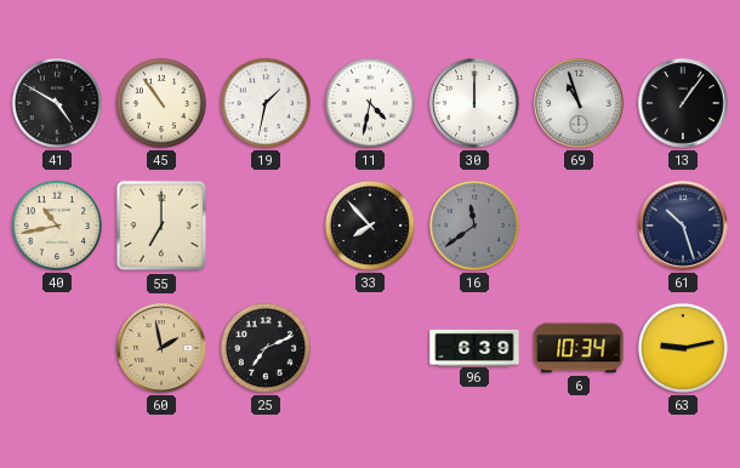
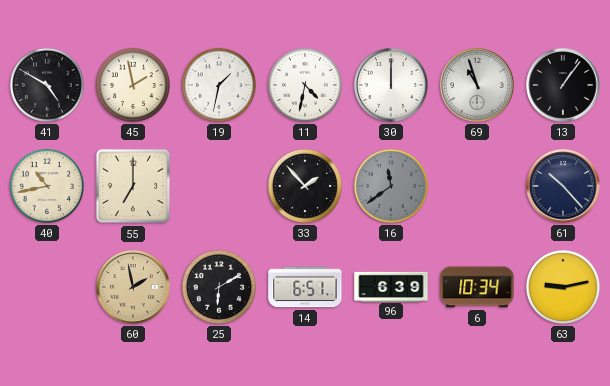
45: 10:54 -> 1:58 (133, 85)
33: 7:53 -> 1:53 (305, 186)
61: 10:27 -> 10:23 (563, 186)
25: 7:11 -> 6:10 (219, 287)
14: none -> 6:51 (305, 287)
